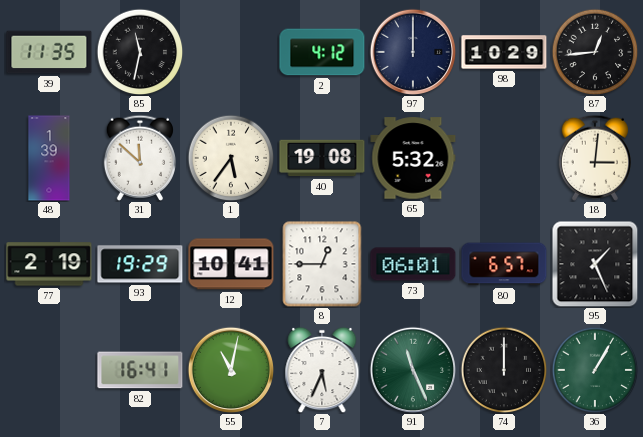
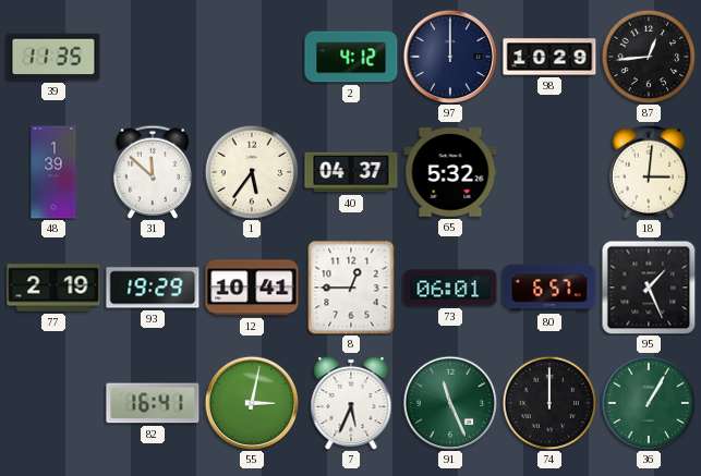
85: 11:32 -> none (140, 52)
40: 19:08 -> 04:37 (351, 172)
55: 11:02 -> 3:02 (251, 402)
